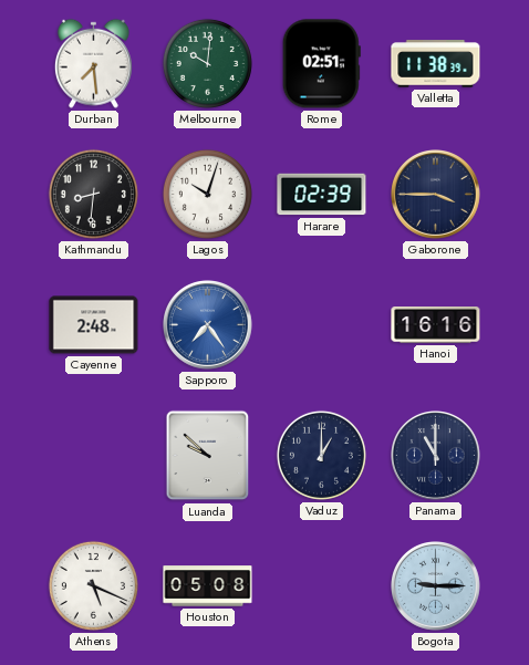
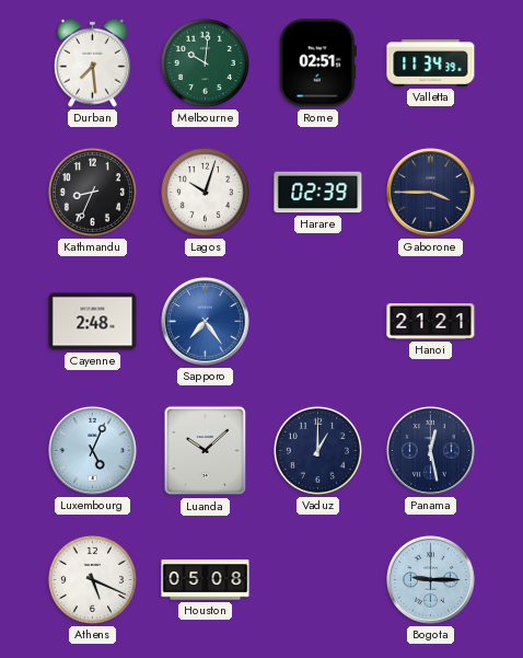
Valletta: 11:38 -> 11:34 (431, 64)
Kathmandu: 8:31 -> 8:34 (92, 192)
Hanoi: 16:16 -> 21:21 (431, 322)
Luxembourg: none -> 5:04 (93, 451)
Luanda: 9:52 -> 10:08 (206, 451)
Panama: 11:00 -> 12:28 (431, 451)
